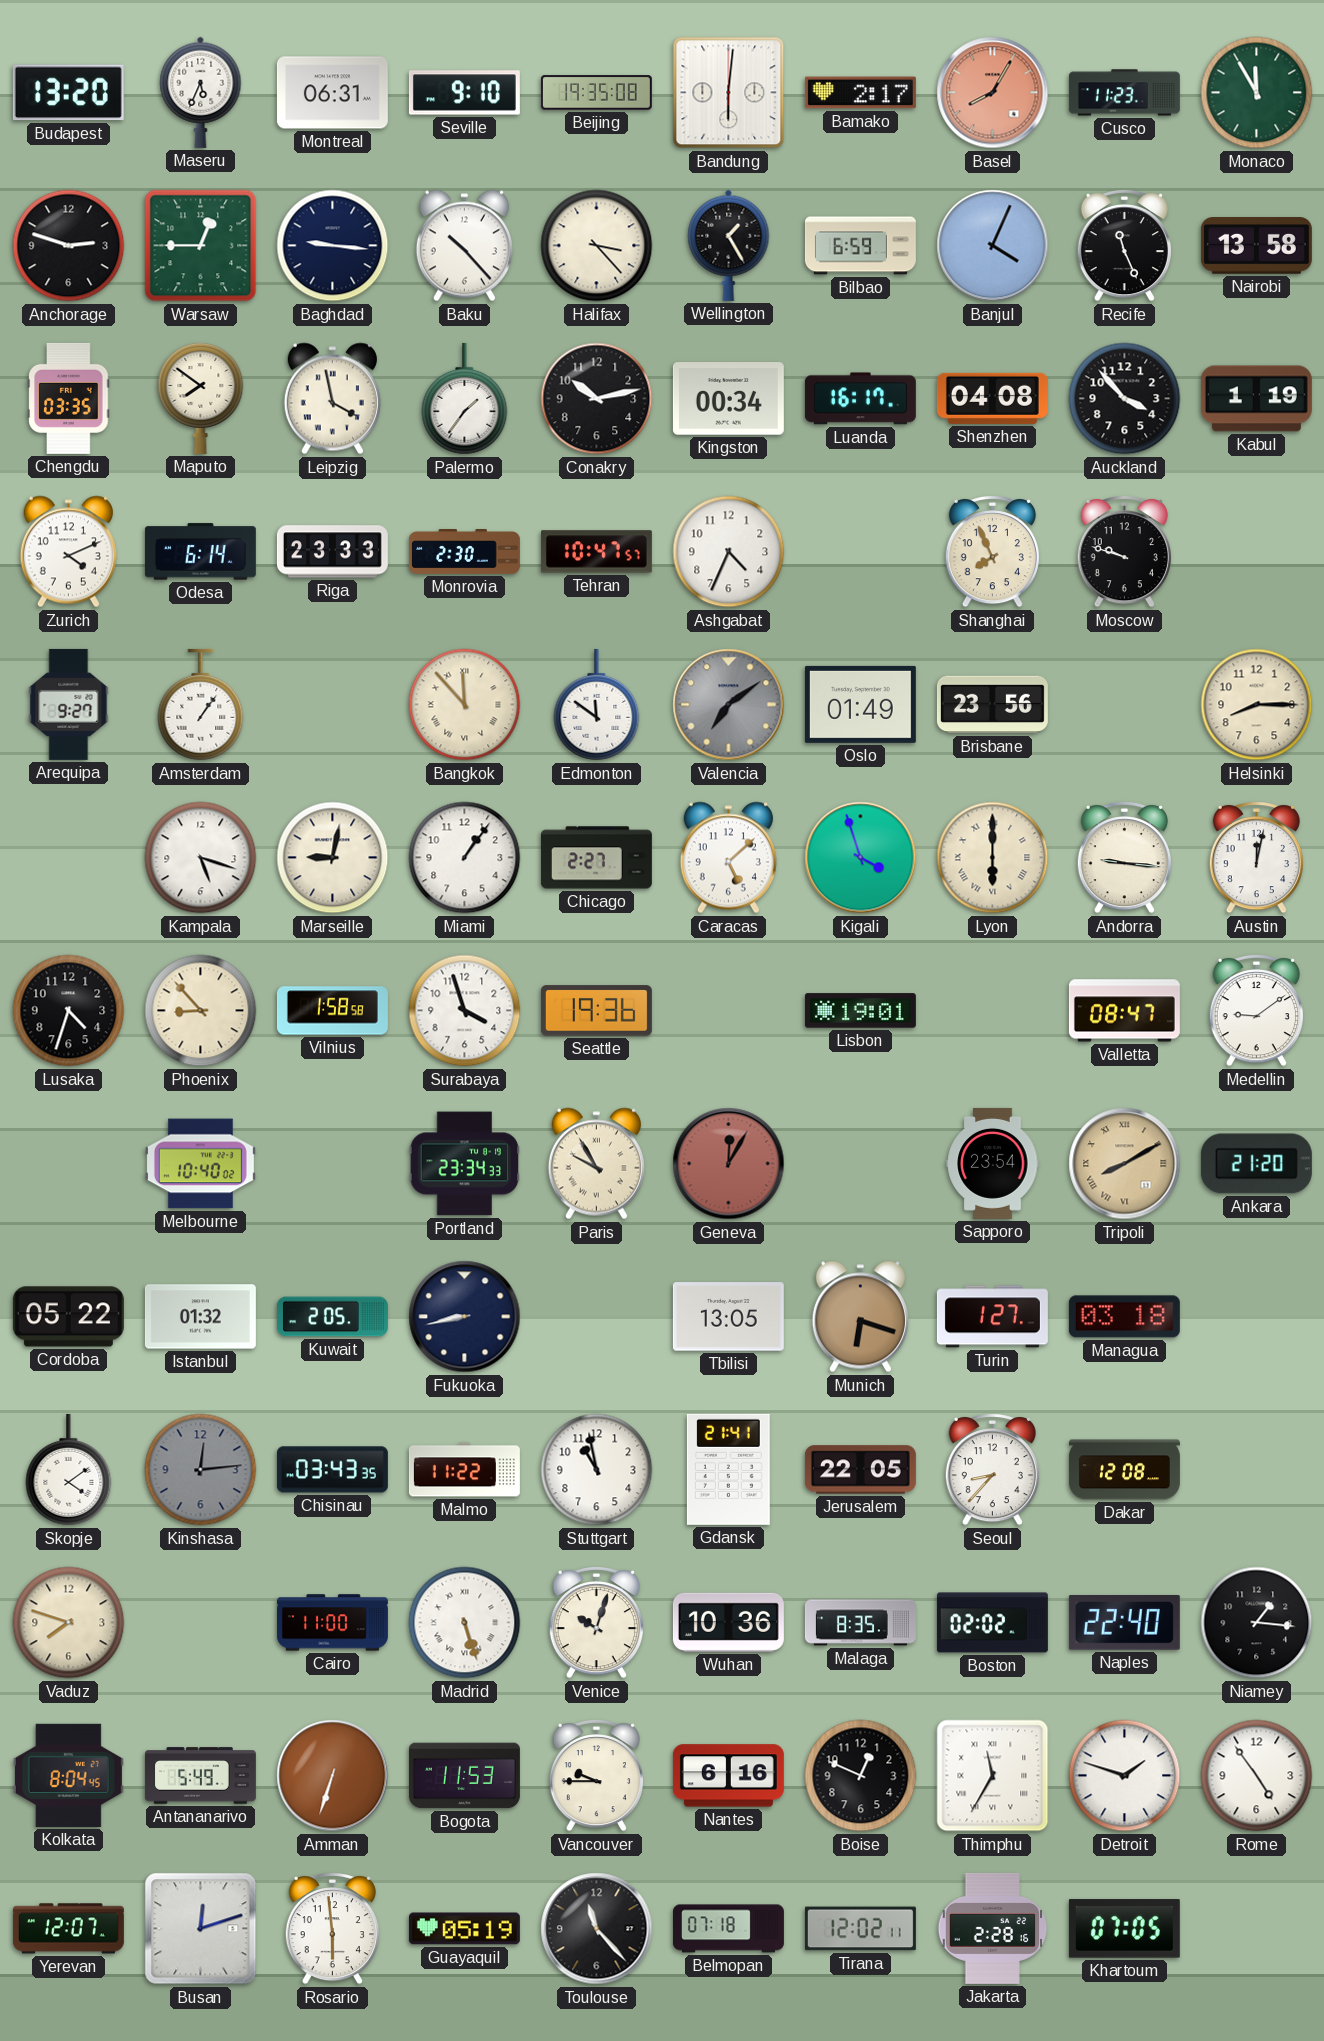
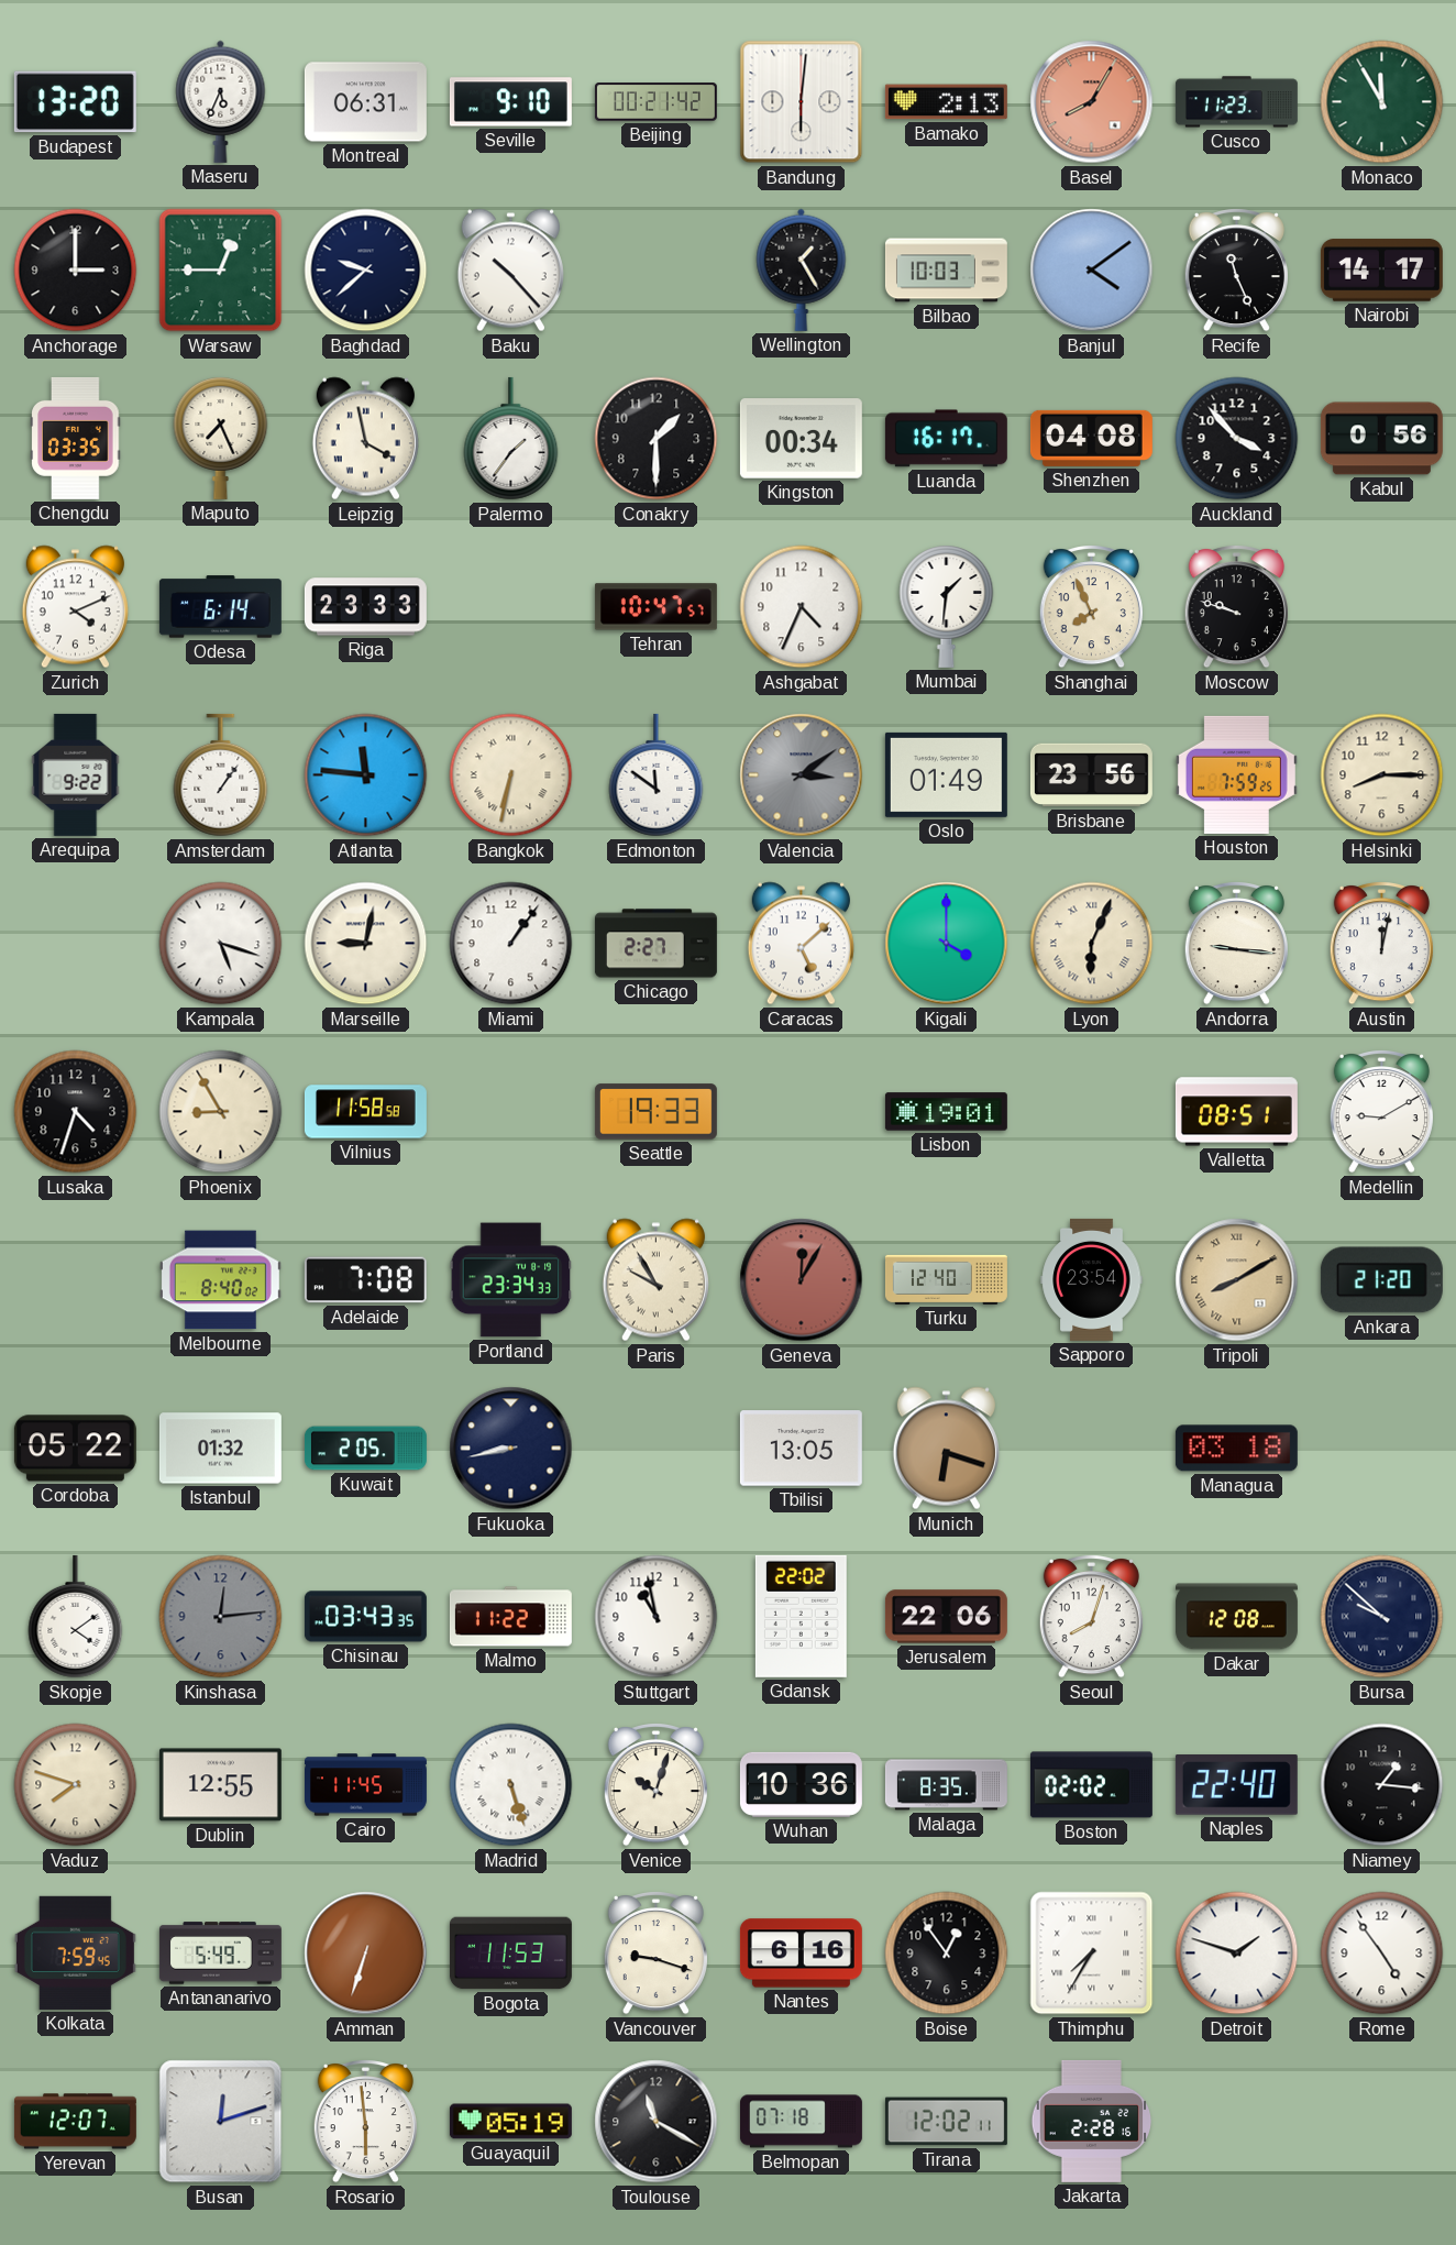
Beijing: 19:35 -> 00:21 (655, 102)
Bamako: 2:17 -> 2:13 (946, 102)
Anchorage: 2:48 -> 3:00 (76, 271)
Baghdad: 9:16 -> 9:38 (366, 271)
Halifax: 3:23 -> none (597, 246)
Bilbao: 6:59 -> 10:03 (946, 271)
Banjul: 4:04 -> 4:09 (1092, 271)
Nairobi: 13:58 -> 14:17 (1381, 271)
Maputo: 7:51 -> 7:26 (221, 438)
Conakry: 10:13 -> 1:30 (657, 439)
Kabul: 1:19 -> 0:56 (1381, 439)
Monrovia: 2:30 -> none (464, 552)
Mumbai: none -> 1:31 (947, 606)
Arequipa: 9:27 -> 9:22 (76, 774)
Atlanta: none -> 11:46 (366, 775)
Bangkok: 11:53 -> 6:32 (511, 775)
Valencia: 7:09 -> 3:09 (802, 775)
Houston: none -> 7:59 (1236, 774)
Kigali: 3:57 -> 4:00 (947, 944)
Lyon: 6:00 -> 6:04 (1092, 944)
Phoenix: 8:53 -> 8:55 (221, 1112)
Vilnius: 1:58 -> 11:58 (365, 1112)
Surabaya: 3:57 -> none (465, 1011)
Seattle: 19:36 -> 19:33 (655, 1112)
Valletta: 08:47 -> 08:51 (1236, 1112)
Medellin: 9:09 -> 9:10 (1381, 1112)
Melbourne: 10:40 -> 8:40 (220, 1280)
Adelaide: none -> 7:08 (365, 1280)
Turku: none -> 12:40 (946, 1279)
Turin: 1:27 -> none (992, 1317)
Gdansk: 21:41 -> 22:02 (801, 1616)
Jerusalem: 22:05 -> 22:06 (946, 1617)
Seoul: 8:37 -> 8:03 (1091, 1617)
Bursa: none -> 9:52 (1382, 1617)
Dublin: none -> 12:55 (220, 1785)
Cairo: 11:00 -> 11:45 (365, 1785)
Kolkata: 8:04 -> 7:59 (75, 1952)
Vancouver: 9:45 -> 9:18 (655, 1954)
Boise: 12:49 -> 12:54 (947, 1954)
Thimphu: 11:35 -> 7:35 (1092, 1954)
Toulouse: 11:23 -> 11:20 (657, 2122)
Khartoum: 07:05 -> none (1124, 1929)
